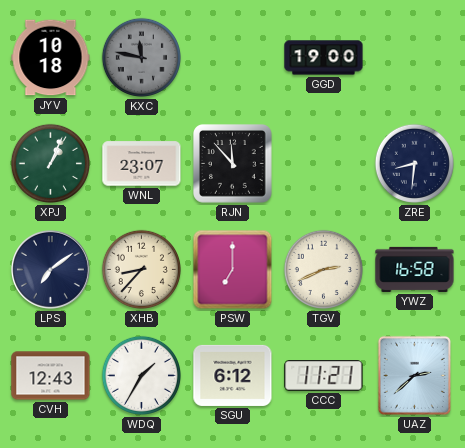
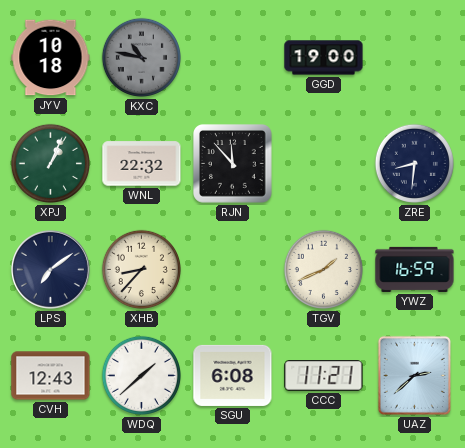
KXC: 11:47 -> 10:47 (141, 57)
WNL: 23:07 -> 22:32 (142, 164)
PSW: 7:00 -> none (233, 270)
TGV: 2:41 -> 1:41 (323, 269)
YWZ: 16:58 -> 16:59 (415, 269)
WDQ: 1:35 -> 1:38 (141, 375)
SGU: 6:12 -> 6:08 (233, 375)
